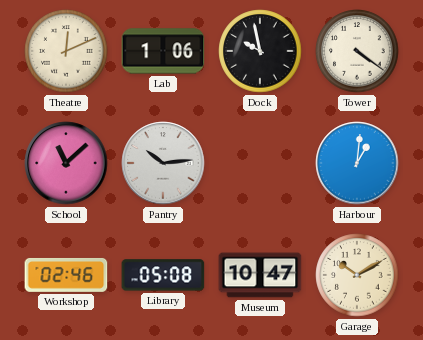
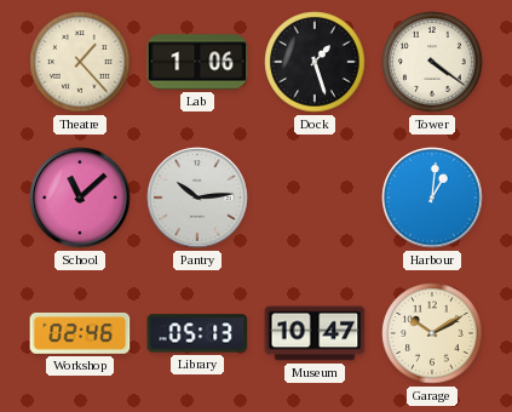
Theatre: 12:11 -> 1:23 (80, 62)
Dock: 9:58 -> 1:27 (315, 62)
Library: 05:08 -> 05:13 (197, 333)
